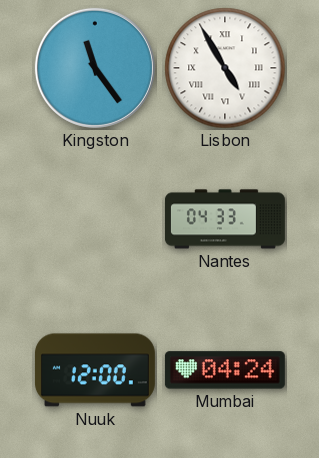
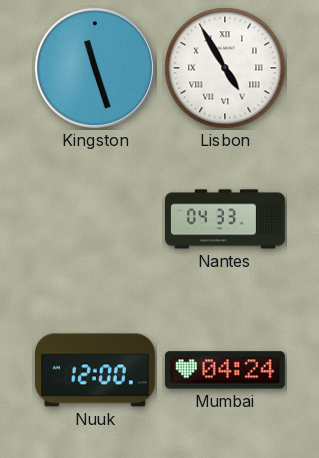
Kingston: 11:24 -> 11:27 (95, 68)
